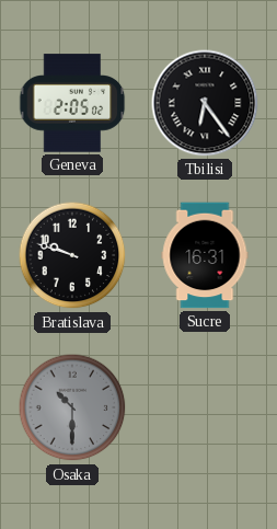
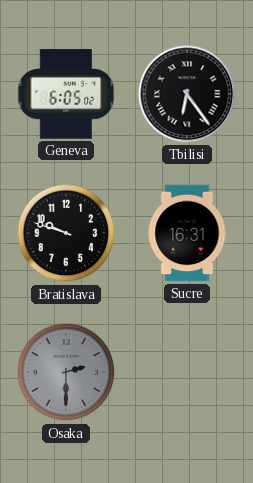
Geneva: 2:05 -> 6:05 (66, 94)
Osaka: 10:30 -> 2:30 (66, 372)
